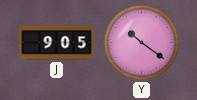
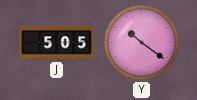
J: 9:05 -> 5:05 (57, 43)
